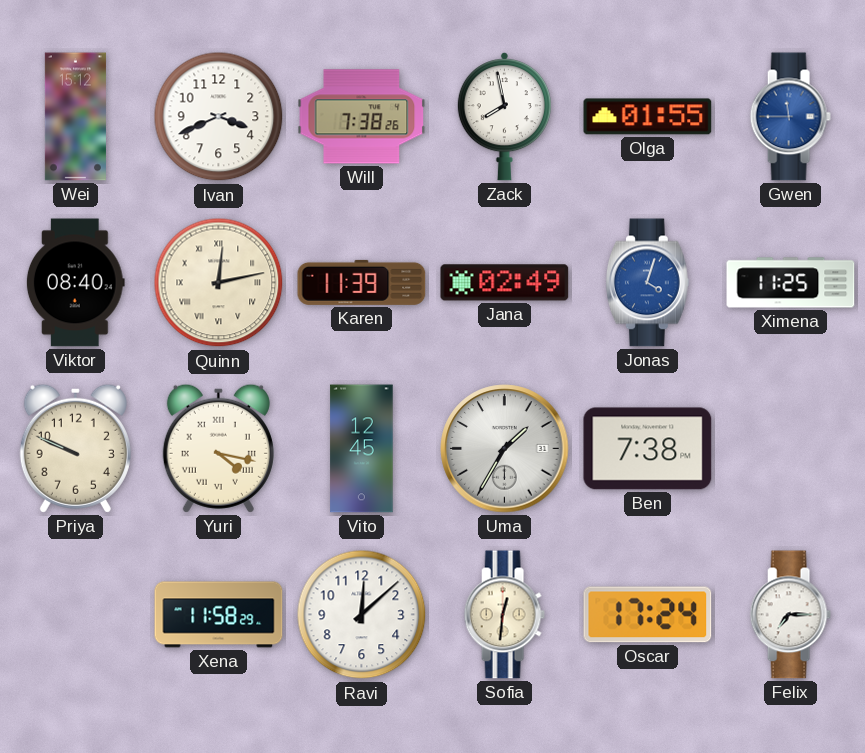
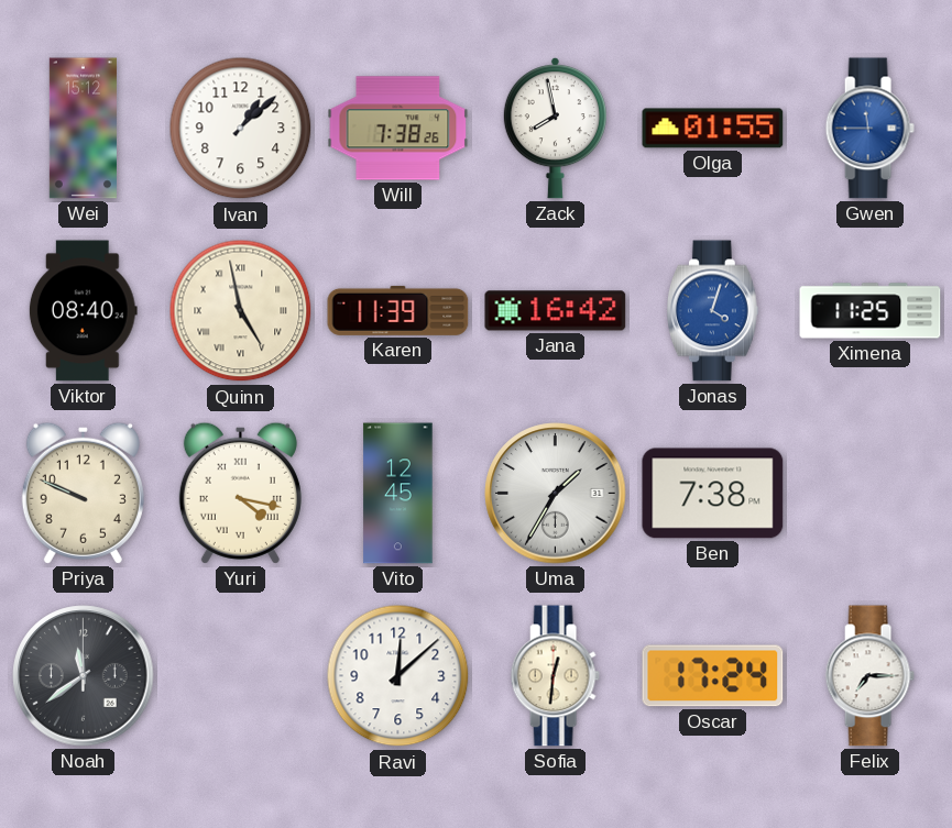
Ivan: 3:41 -> 1:08 (241, 129)
Quinn: 12:13 -> 4:58 (241, 311)
Jana: 02:49 -> 16:42 (556, 311)
Noah: none -> 11:39 (84, 676)
Xena: 11:58 -> none (219, 615)
